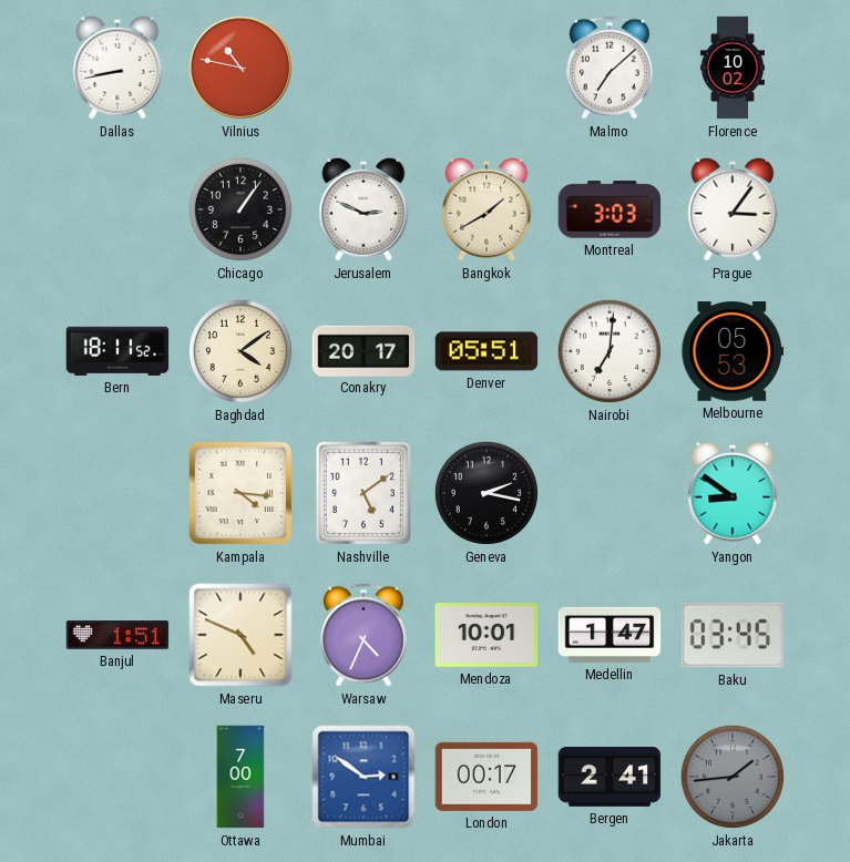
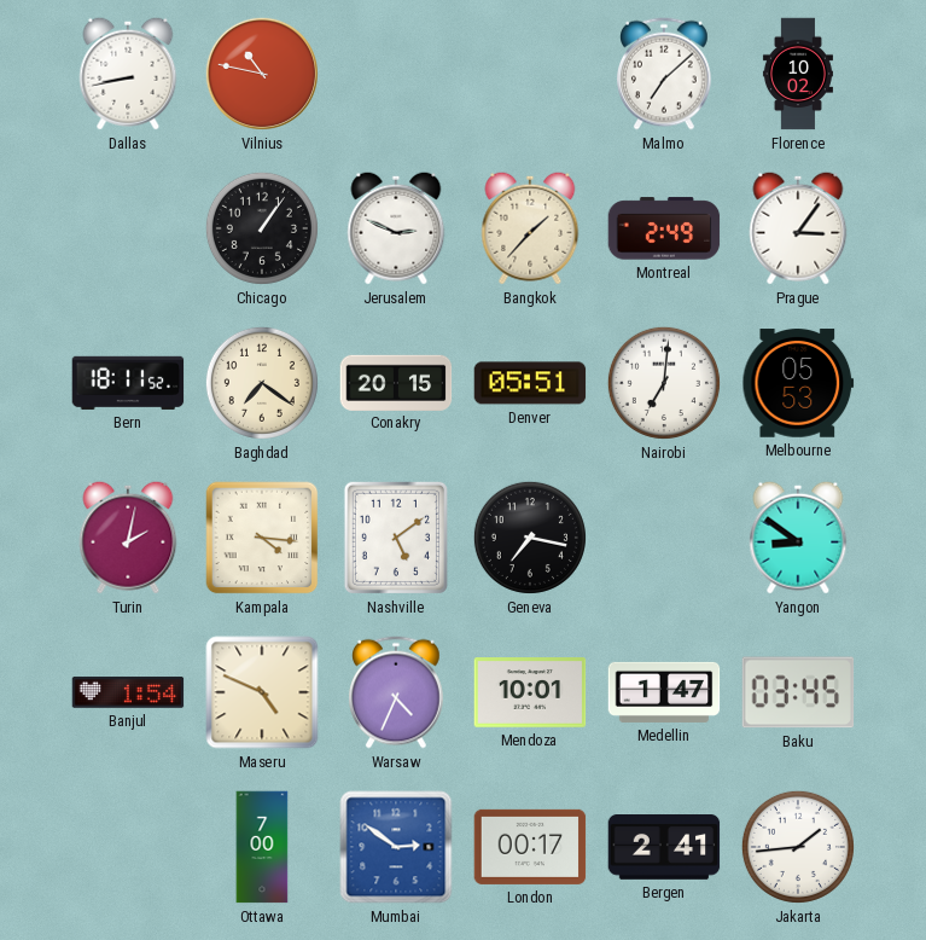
Bangkok: 1:40 -> 1:37 (530, 228)
Montreal: 3:03 -> 2:49 (664, 228)
Baghdad: 4:09 -> 7:21 (262, 383)
Conakry: 20:17 -> 20:15 (396, 382)
Turin: none -> 2:02 (128, 538)
Geneva: 2:17 -> 7:17 (530, 538)
Banjul: 1:51 -> 1:54 (128, 692)
Jakarta dial: grey -> white (798, 847)
